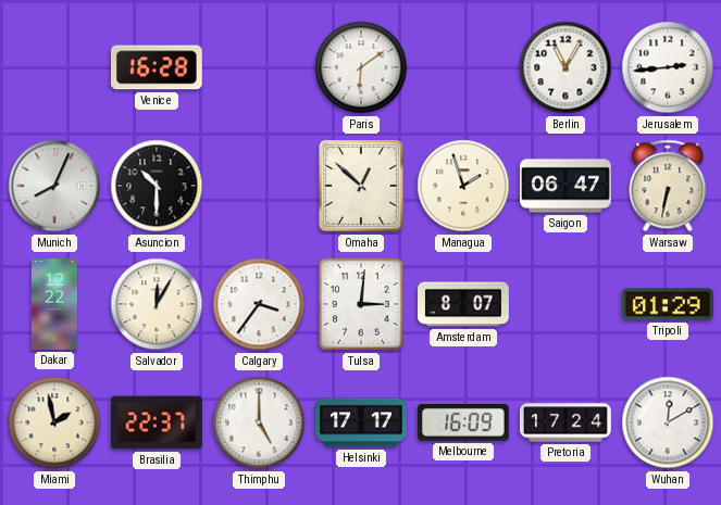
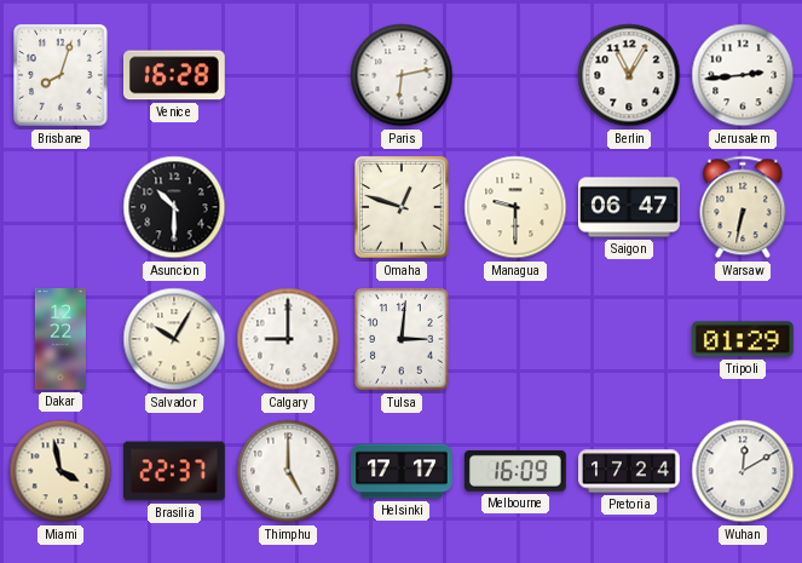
Brisbane: none -> 8:03 (60, 75)
Paris: 6:09 -> 6:13 (402, 75)
Munich: 8:04 -> none (54, 186)
Omaha: 12:52 -> 12:48 (402, 207)
Managua: 1:57 -> 9:30 (515, 207)
Salvador: 12:05 -> 10:05 (174, 339)
Calgary: 3:36 -> 9:00 (288, 339)
Amsterdam: 8:07 -> none (464, 304)
Miami: 1:58 -> 3:58 (60, 471)
